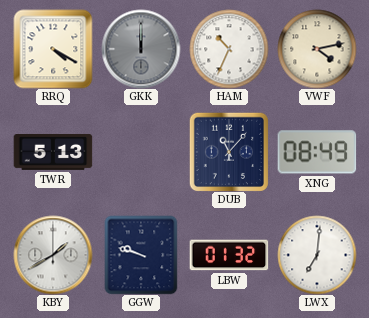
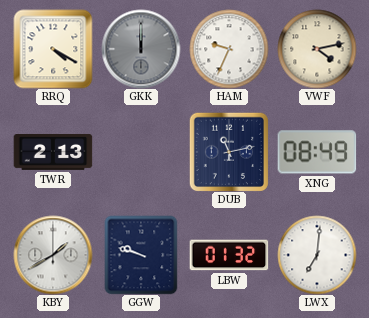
HAM: 10:34 -> 9:34 (229, 49)
TWR: 5:13 -> 2:13 (53, 152)
DUB: 11:07 -> 11:13 (229, 152)
